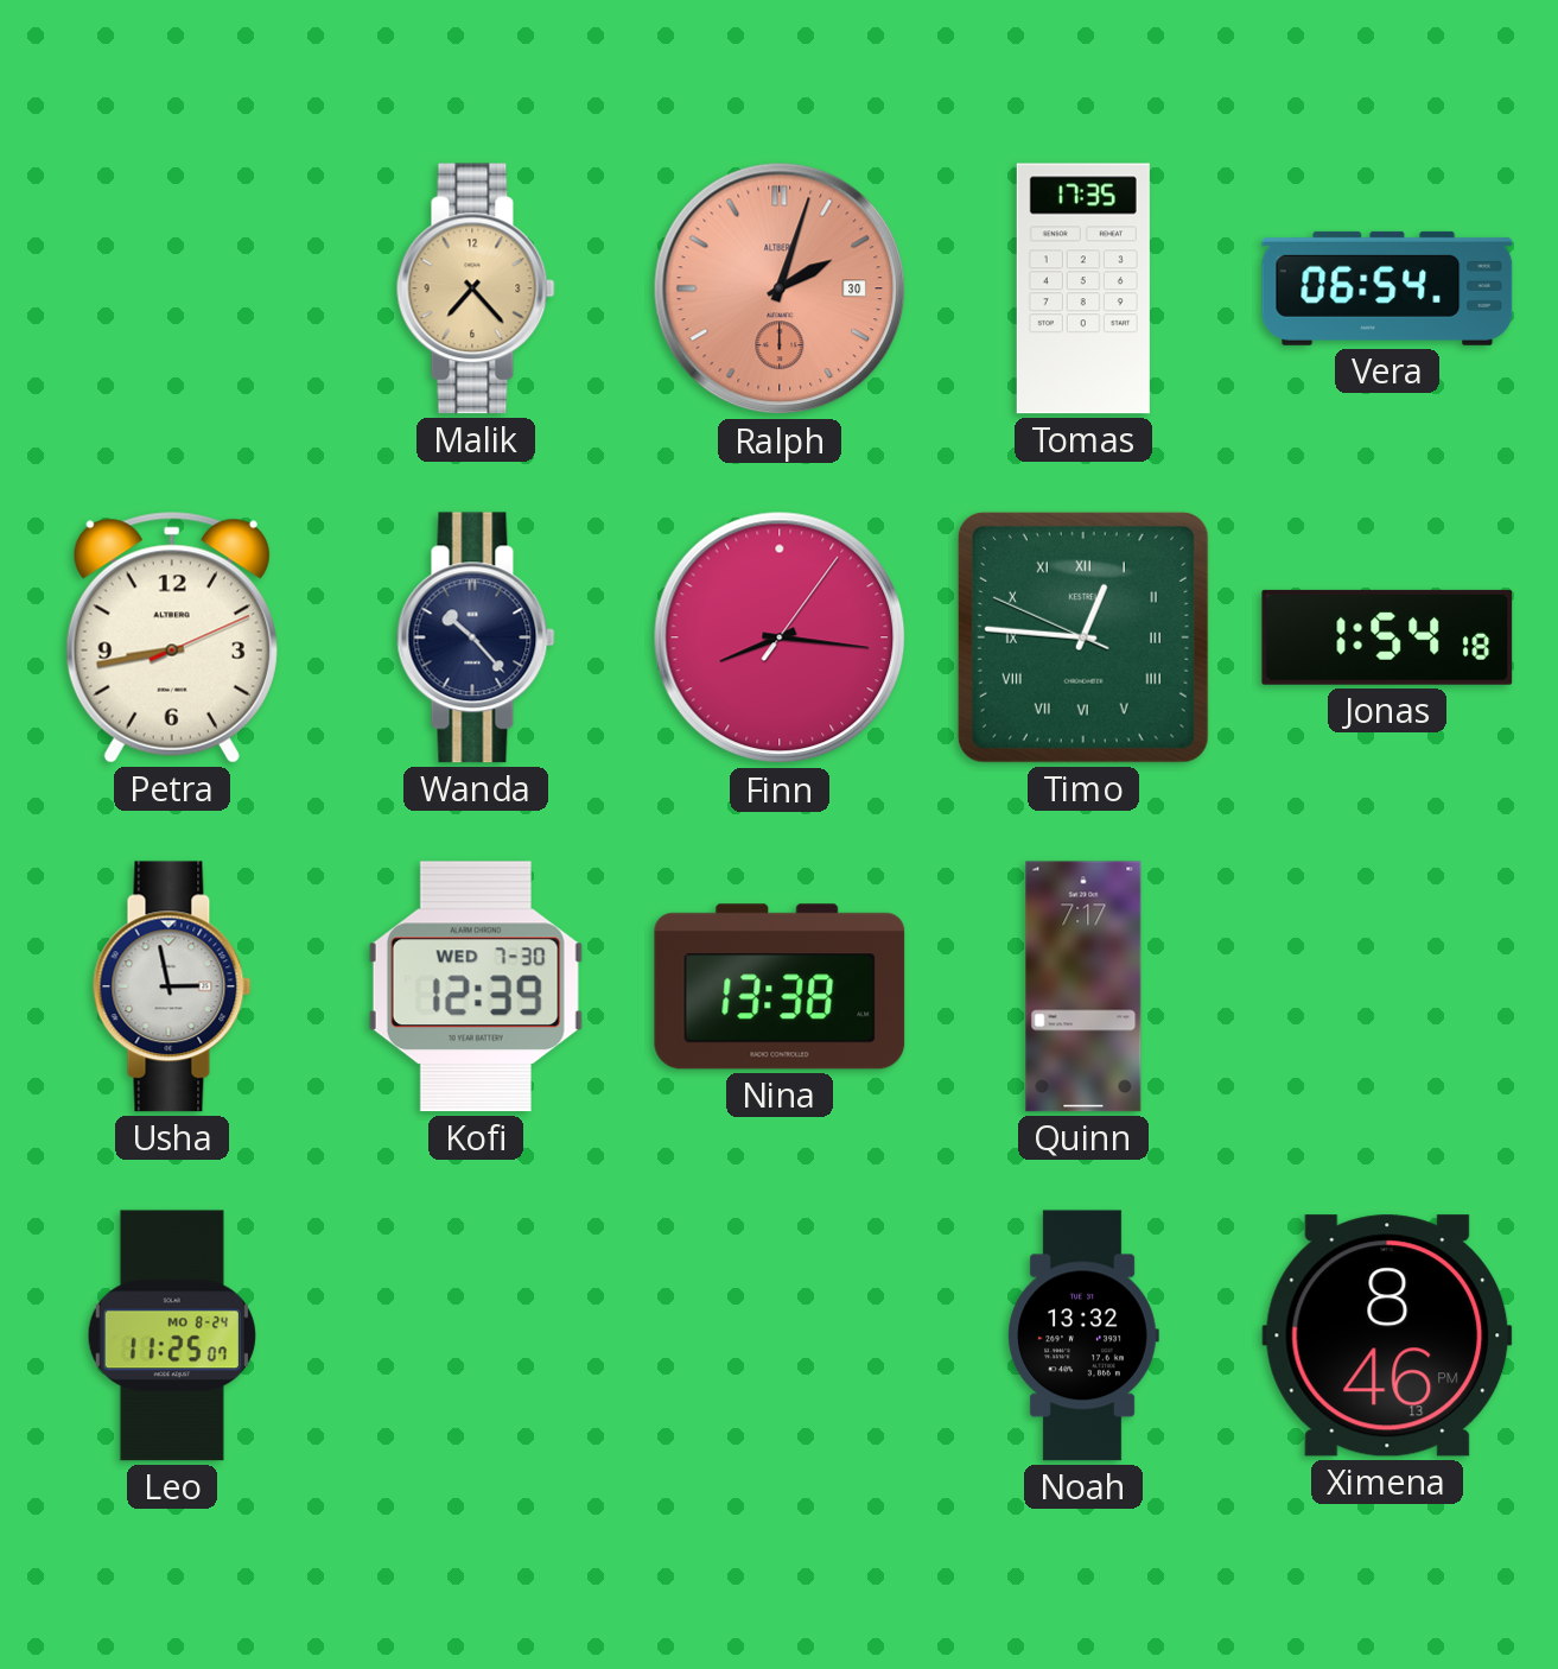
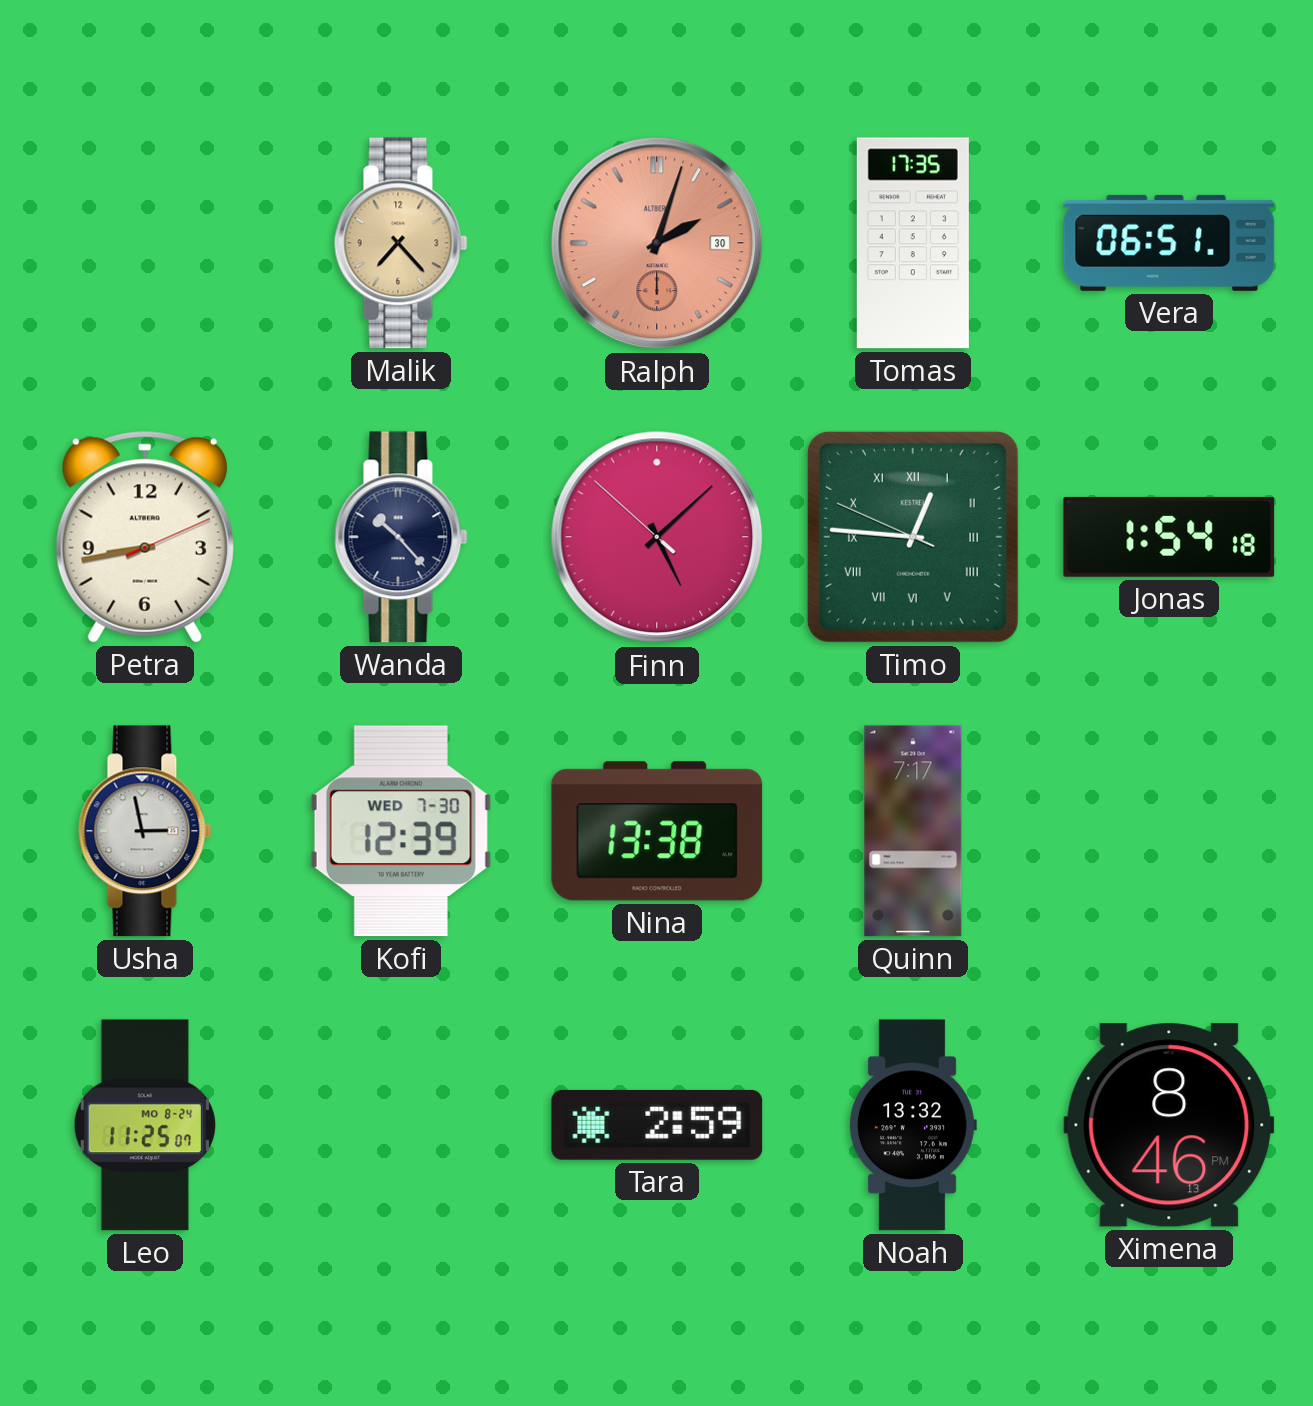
Vera: 06:54 -> 06:51 (1169, 243)
Finn: 8:16 -> 5:07 (657, 537)
Tara: none -> 2:59 (657, 1125)
